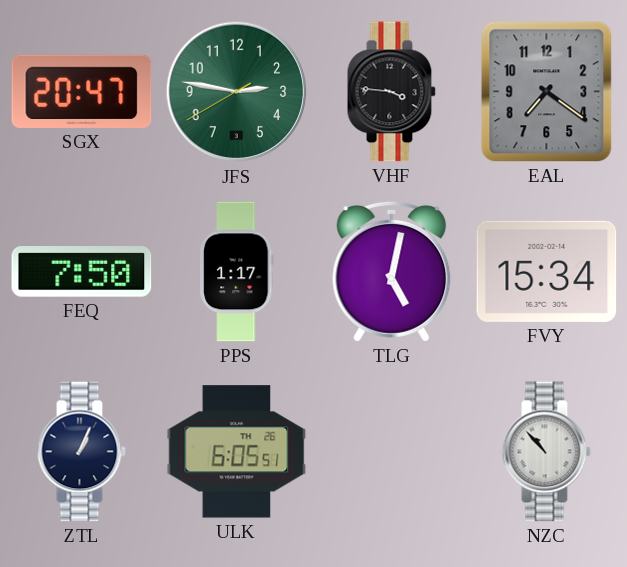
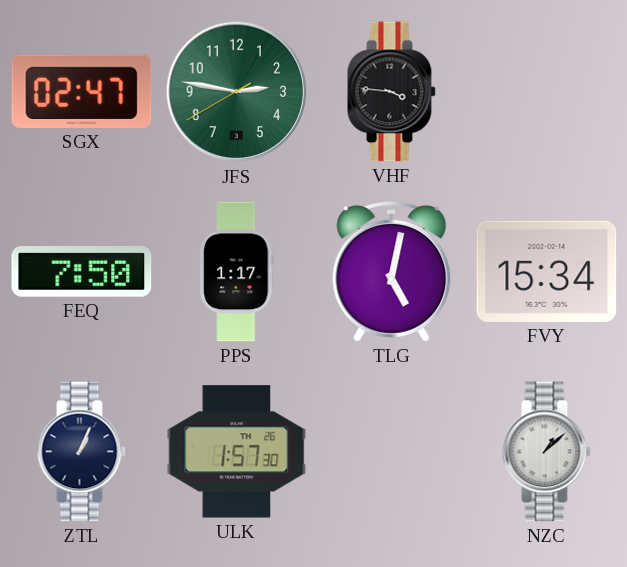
SGX: 20:47 -> 02:47 (82, 91)
EAL: 7:21 -> none (547, 92)
ULK: 6:05 -> 1:57 (237, 452)
NZC: 10:53 -> 1:08 (546, 452)
